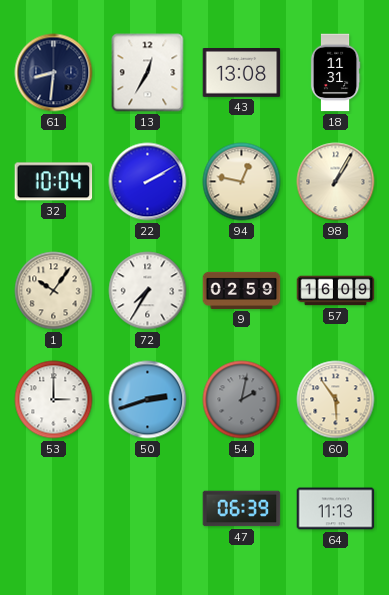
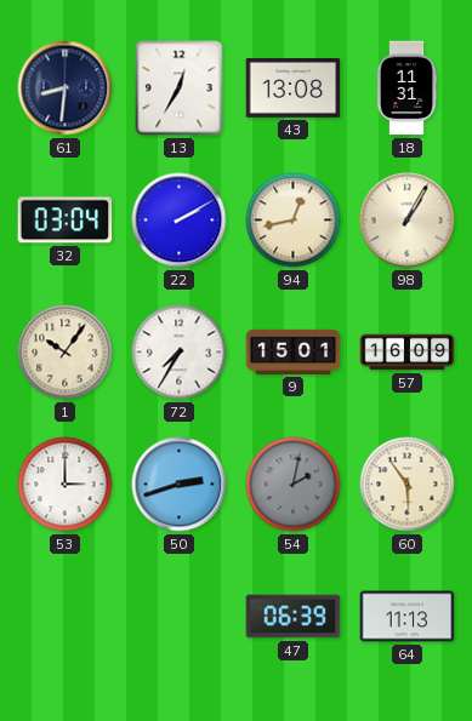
32: 10:04 -> 03:04 (66, 221)
94: 12:47 -> 12:43 (294, 221)
9: 02:59 -> 15:01 (294, 351)
